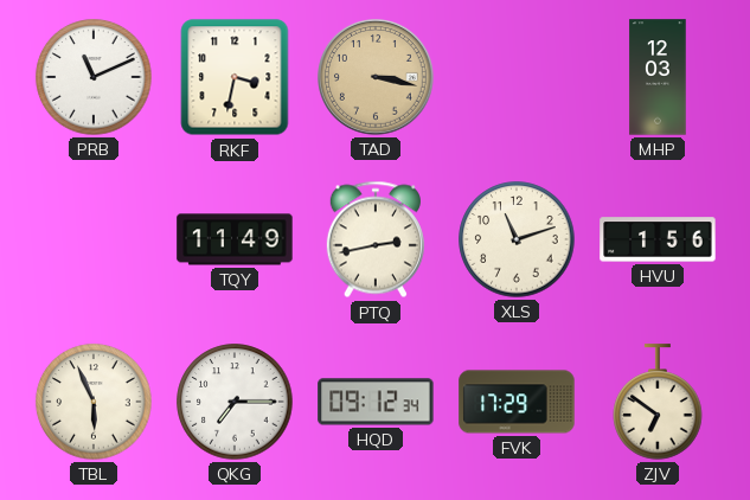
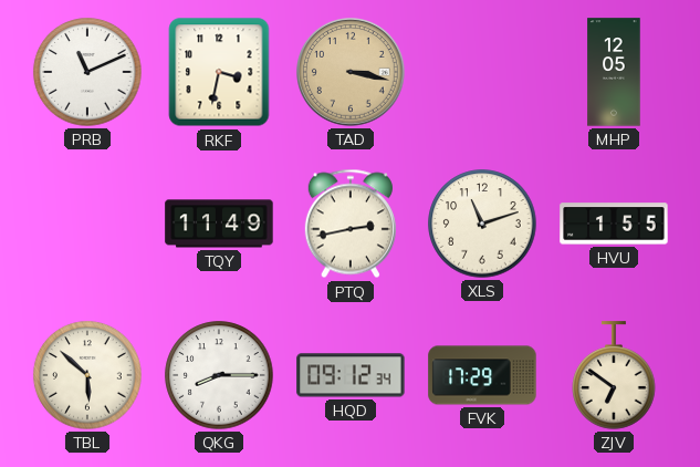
MHP: 12:03 -> 12:05 (614, 72)
HVU: 1:56 -> 1:55 (614, 224)
TBL: 5:56 -> 5:52 (87, 375)
QKG: 7:15 -> 8:15 (219, 375)
